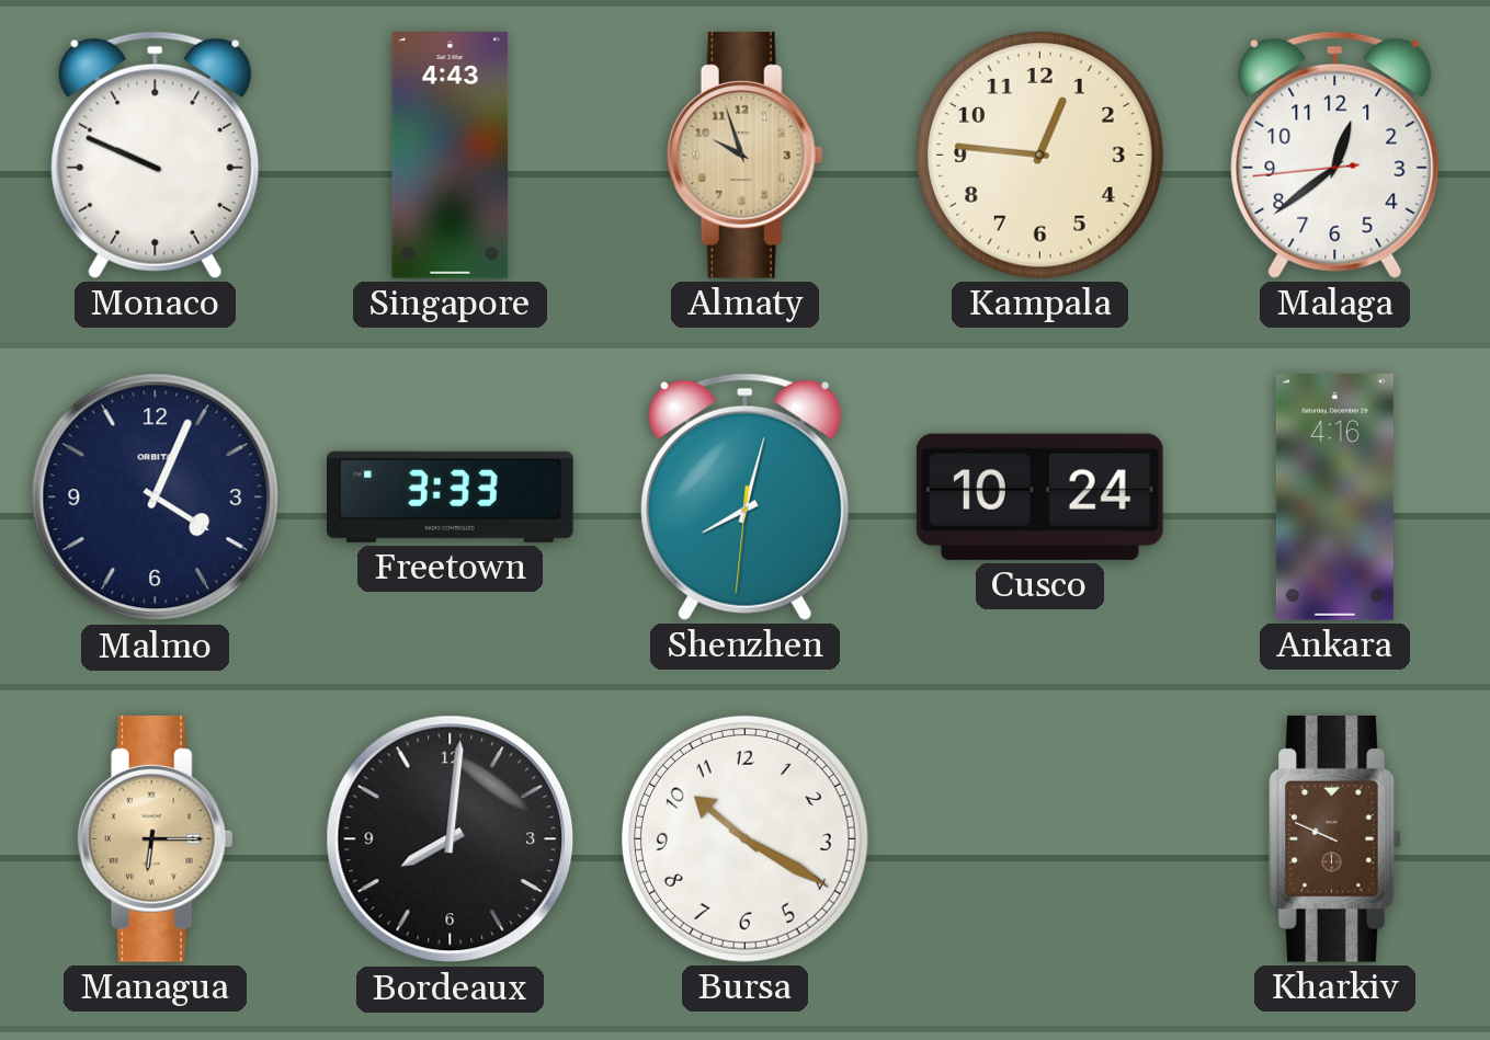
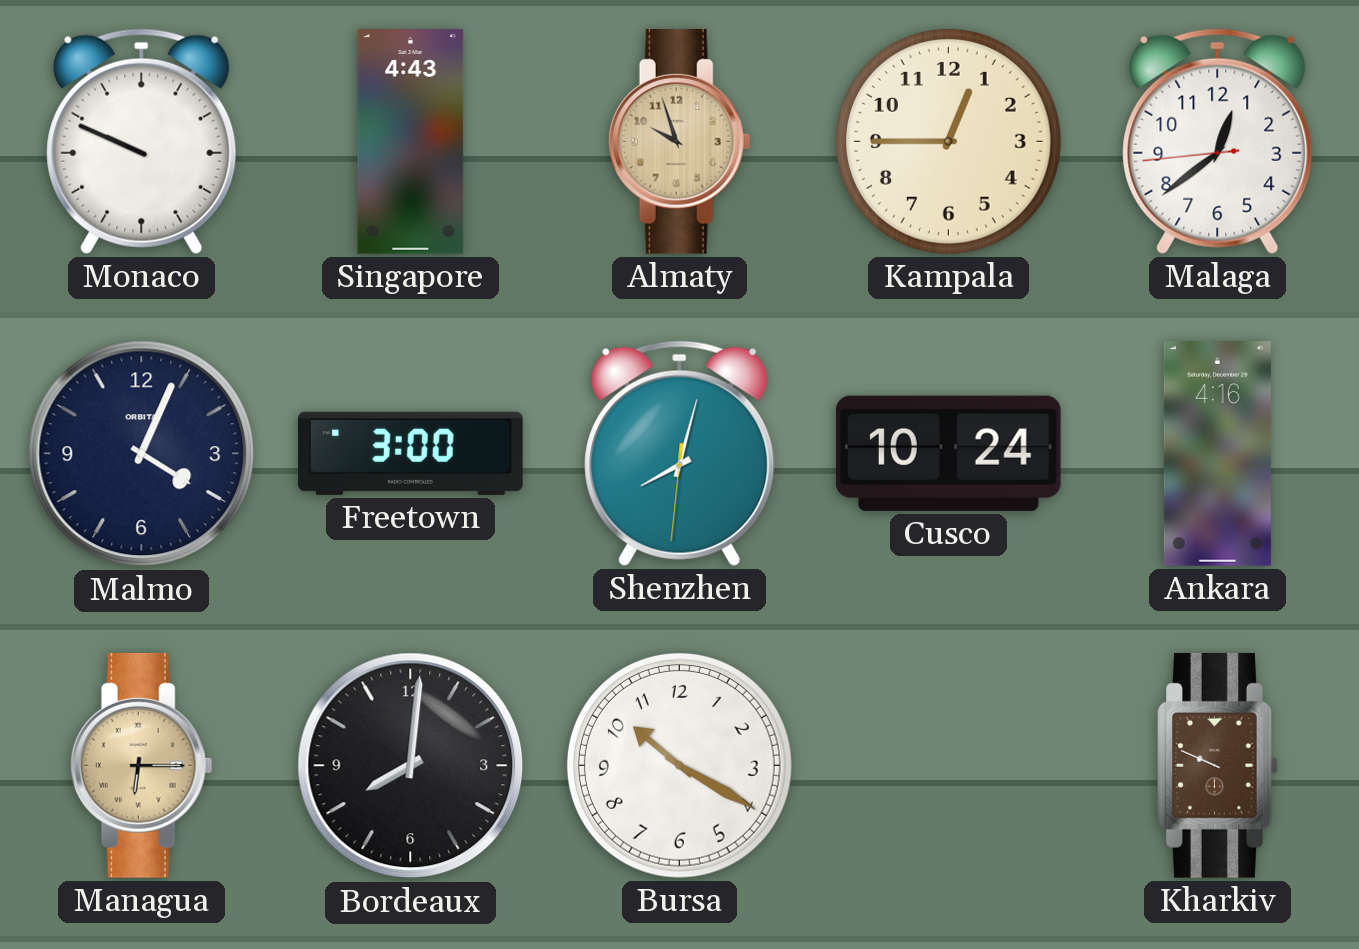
Kampala: 12:46 -> 12:45 (948, 141)
Freetown: 3:33 -> 3:00 (411, 453)
